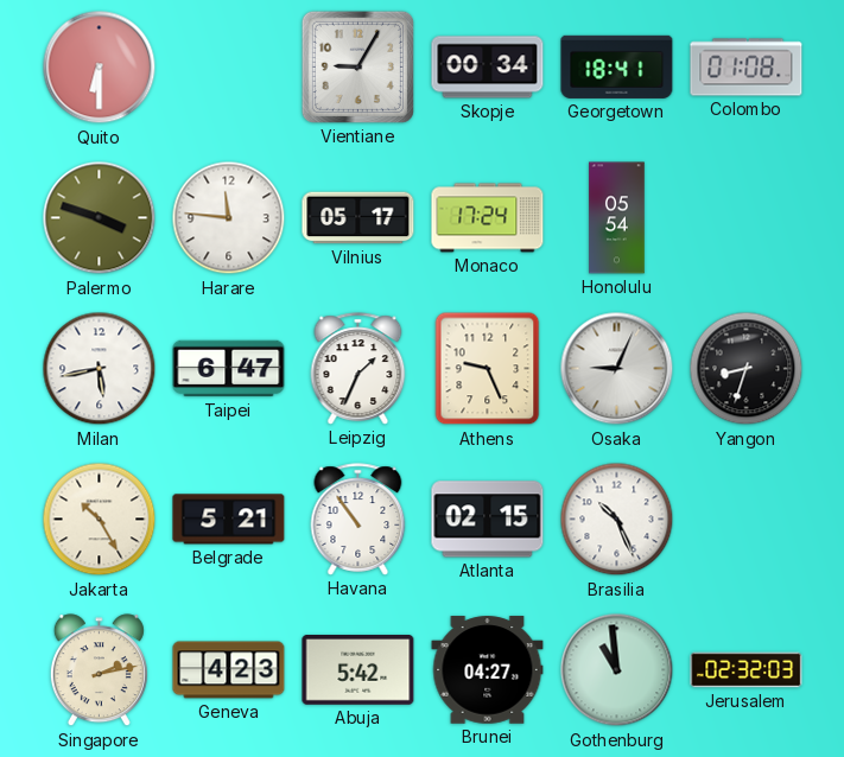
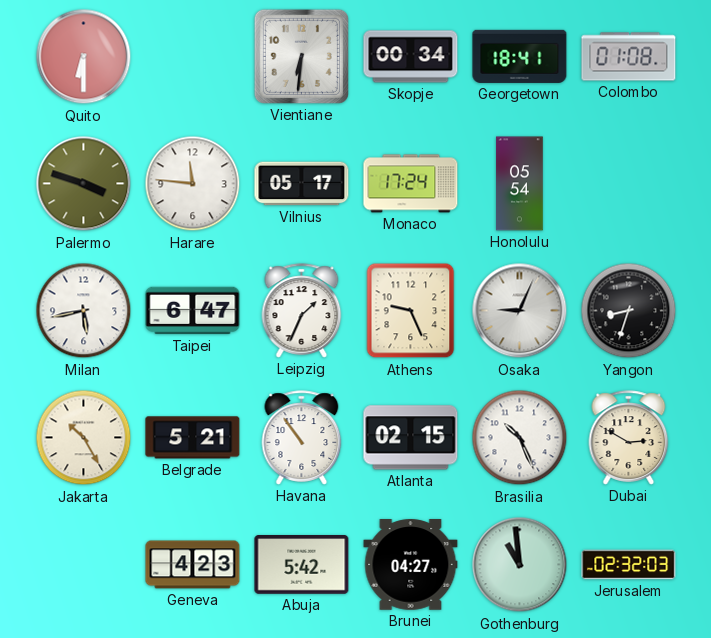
Vientiane: 9:05 -> 6:31 (301, 56)
Dubai: none -> 2:50 (629, 438)
Singapore: 2:13 -> none (99, 670)
